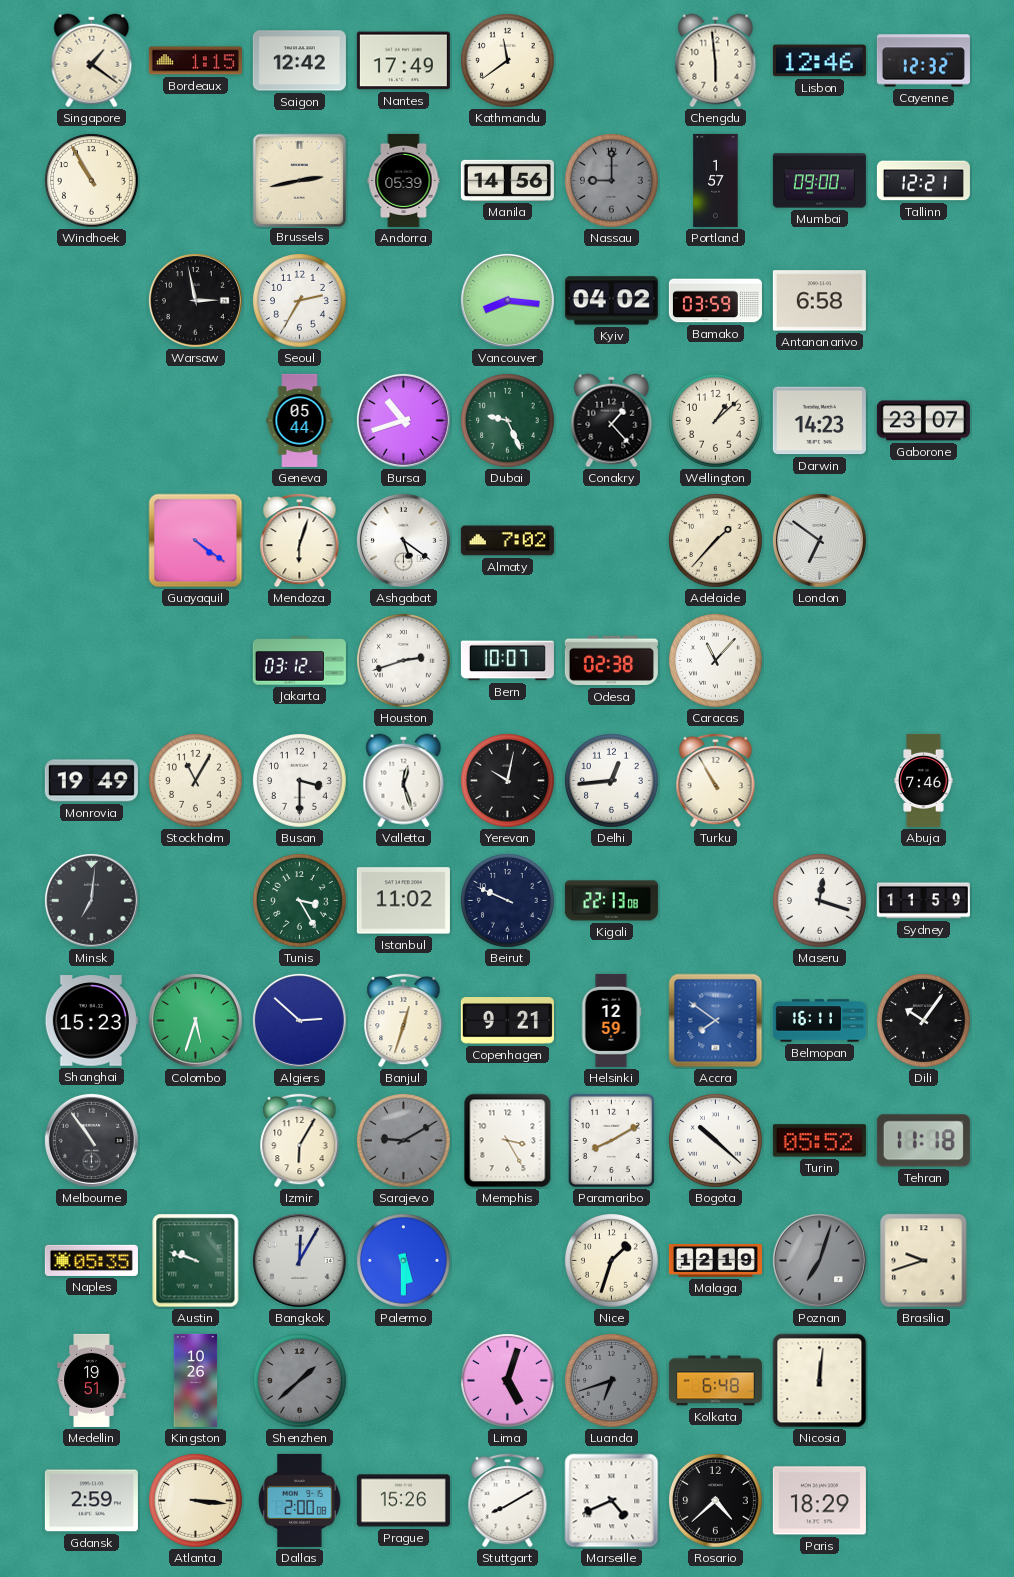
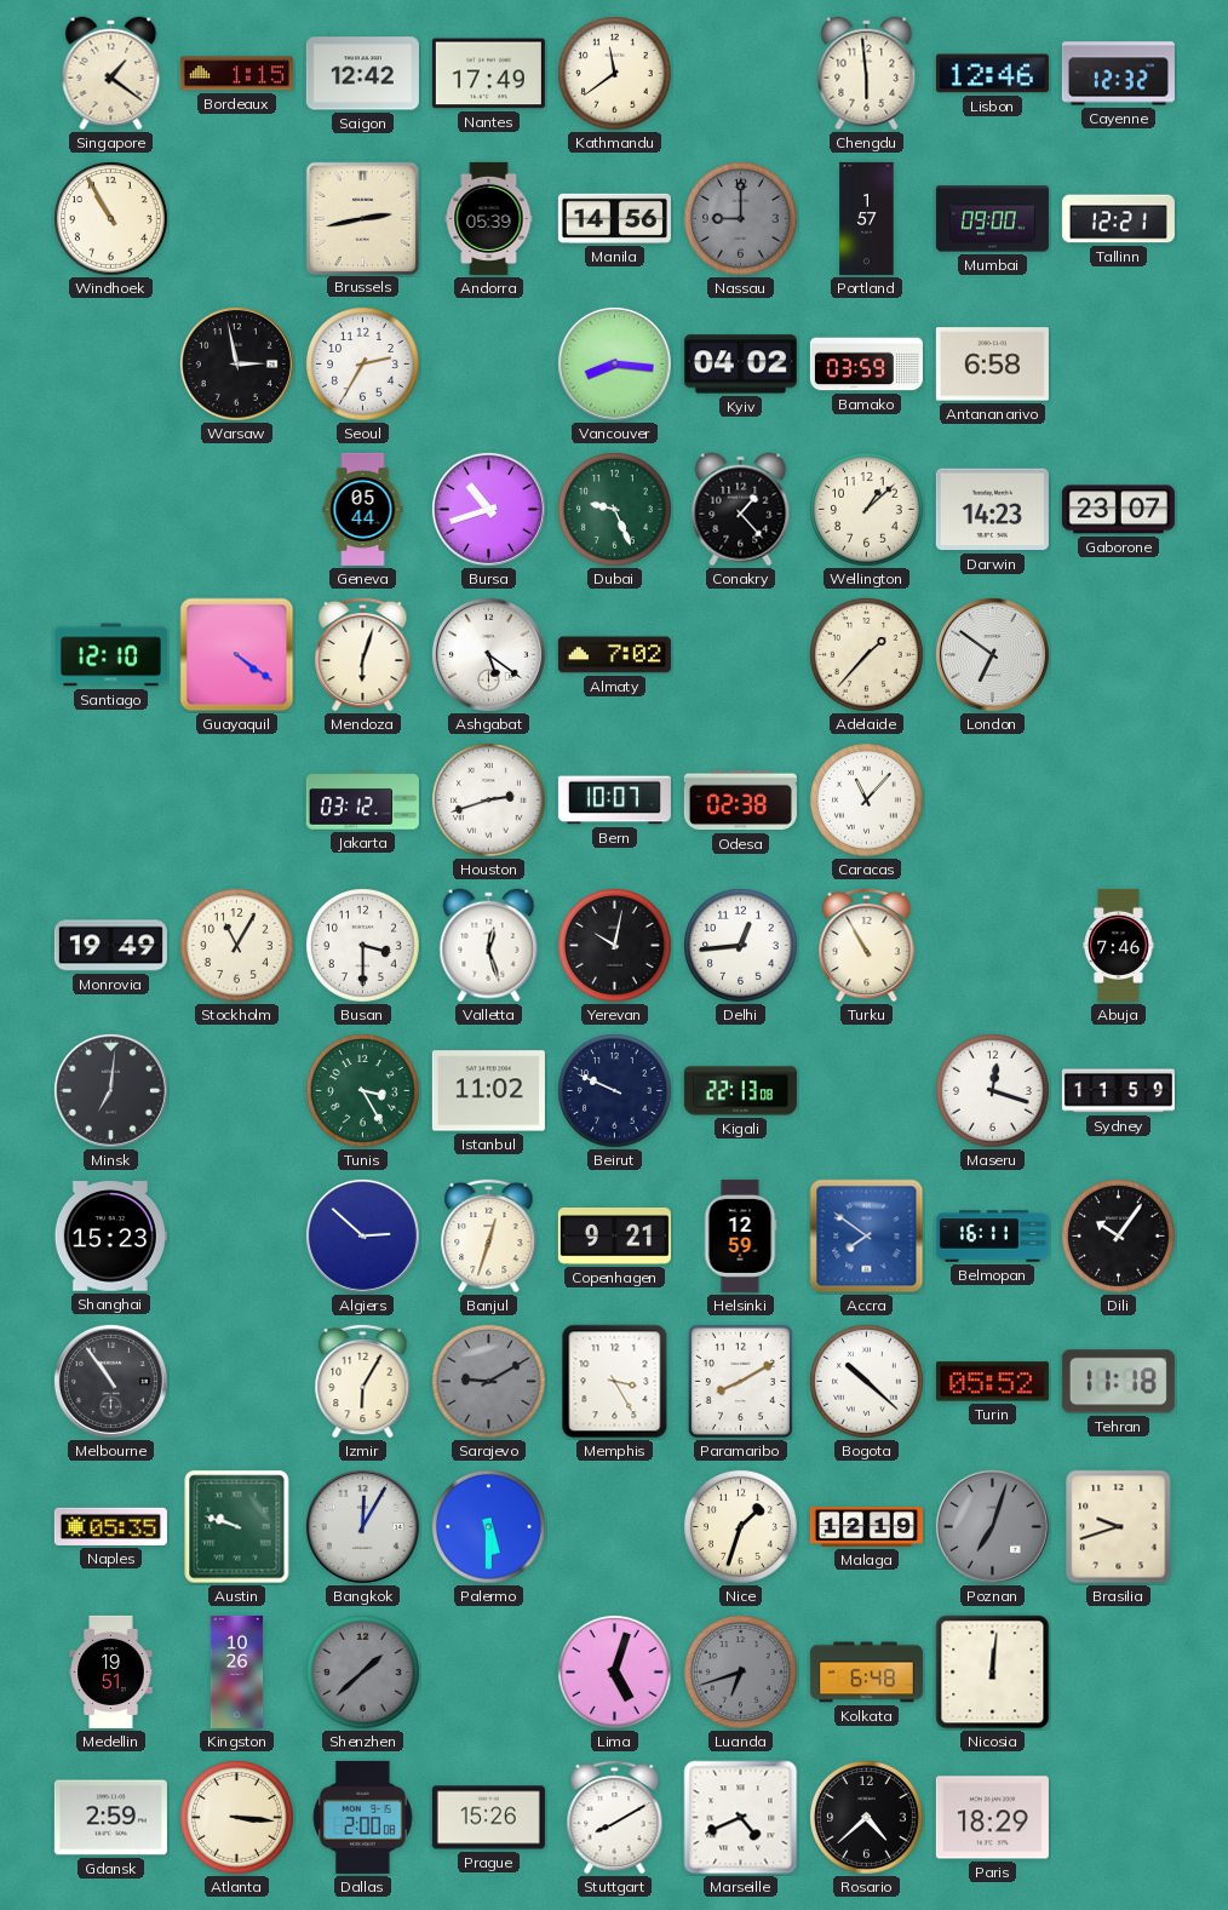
Santiago: none -> 12:10 (110, 655)
Colombo: 5:33 -> none (195, 1020)
